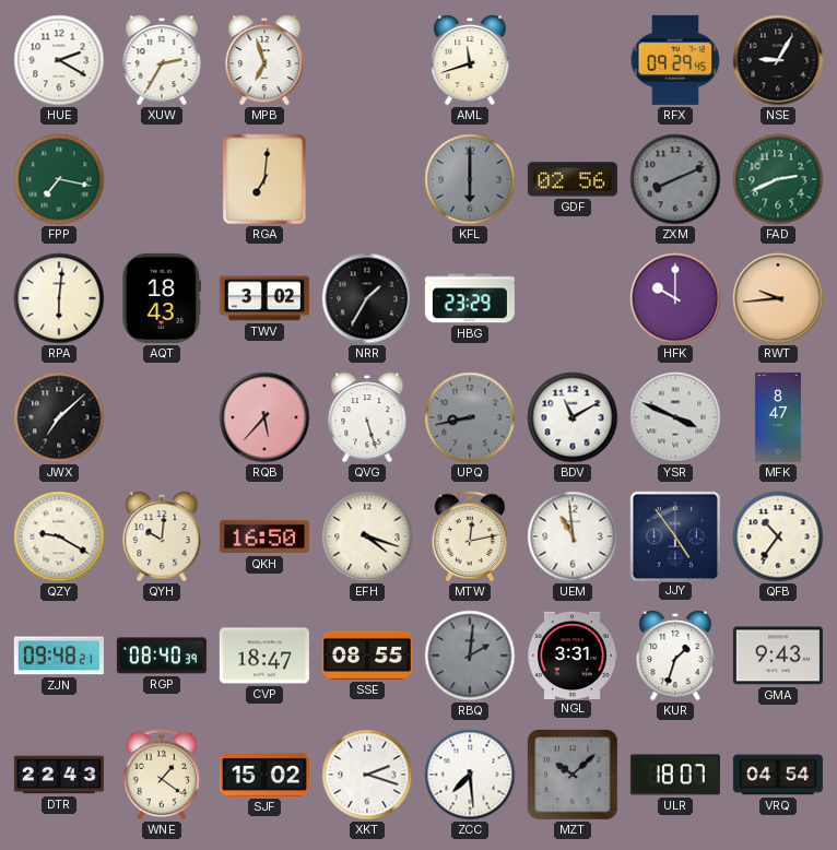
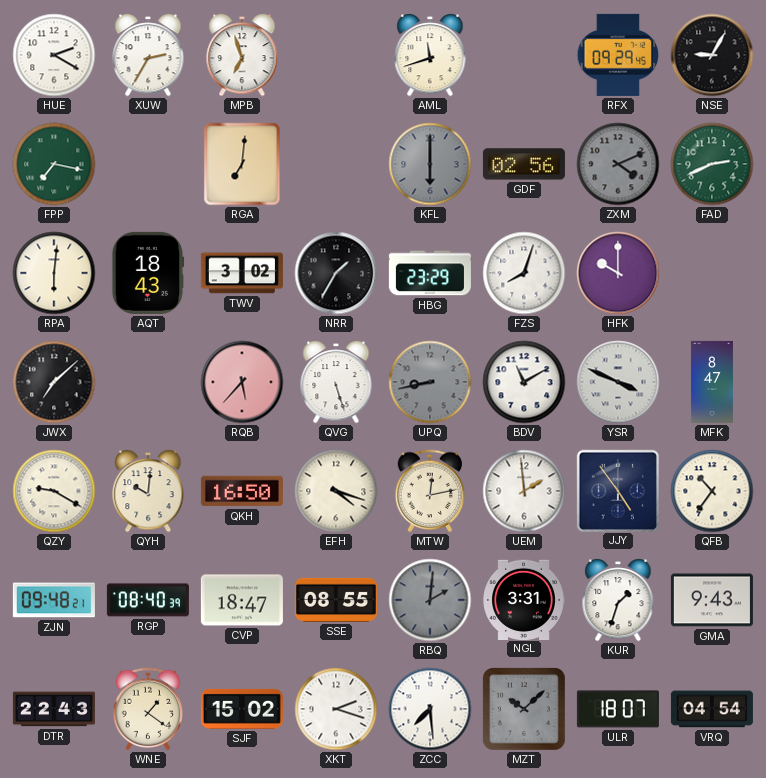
ZXM: 8:11 -> 4:11 (618, 164)
FZS: none -> 8:03 (524, 273)
RWT: 9:44 -> none (778, 298)
UEM: 10:59 -> 1:59 (524, 491)
